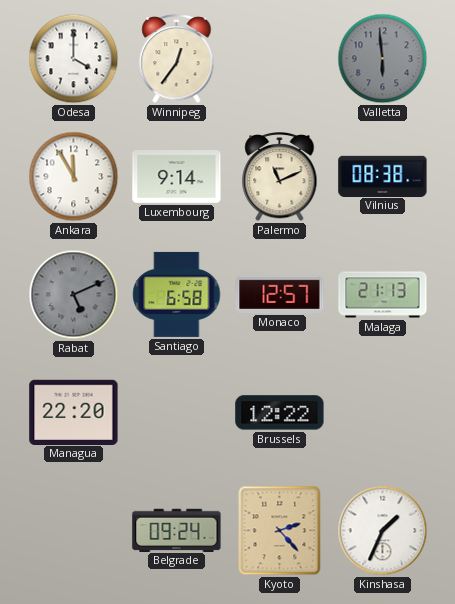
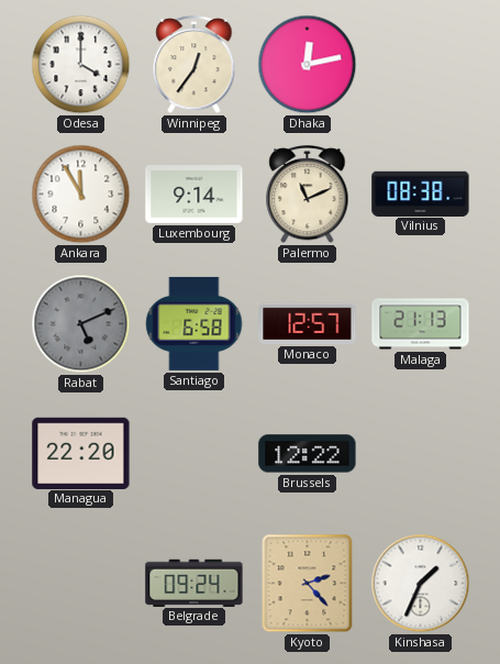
Dhaka: none -> 12:13 (308, 65)
Valletta: 5:59 -> none (383, 59)
